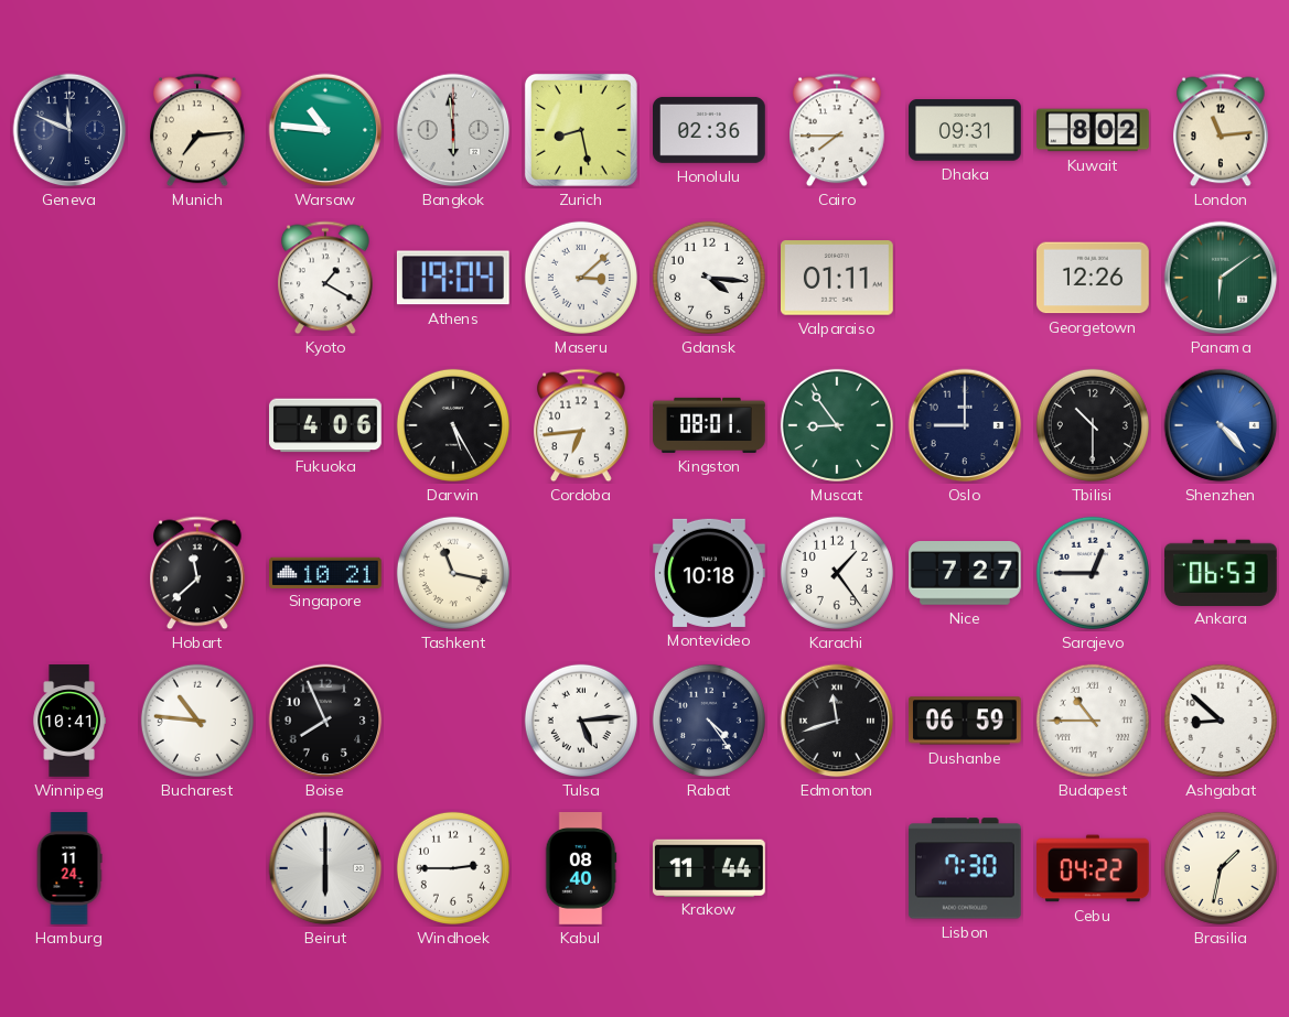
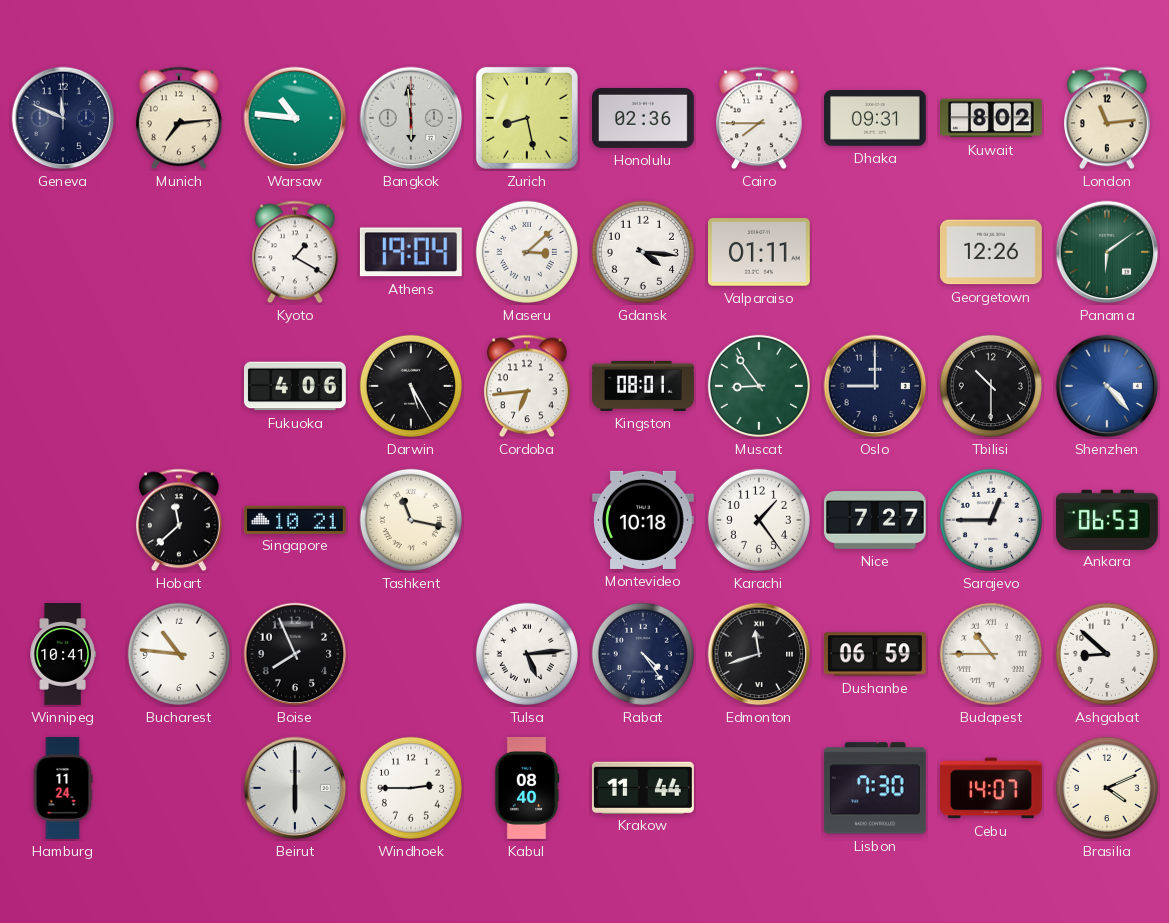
Cebu: 04:22 -> 14:07 (992, 788)
Brasilia: 1:32 -> 4:11 (1107, 788)
